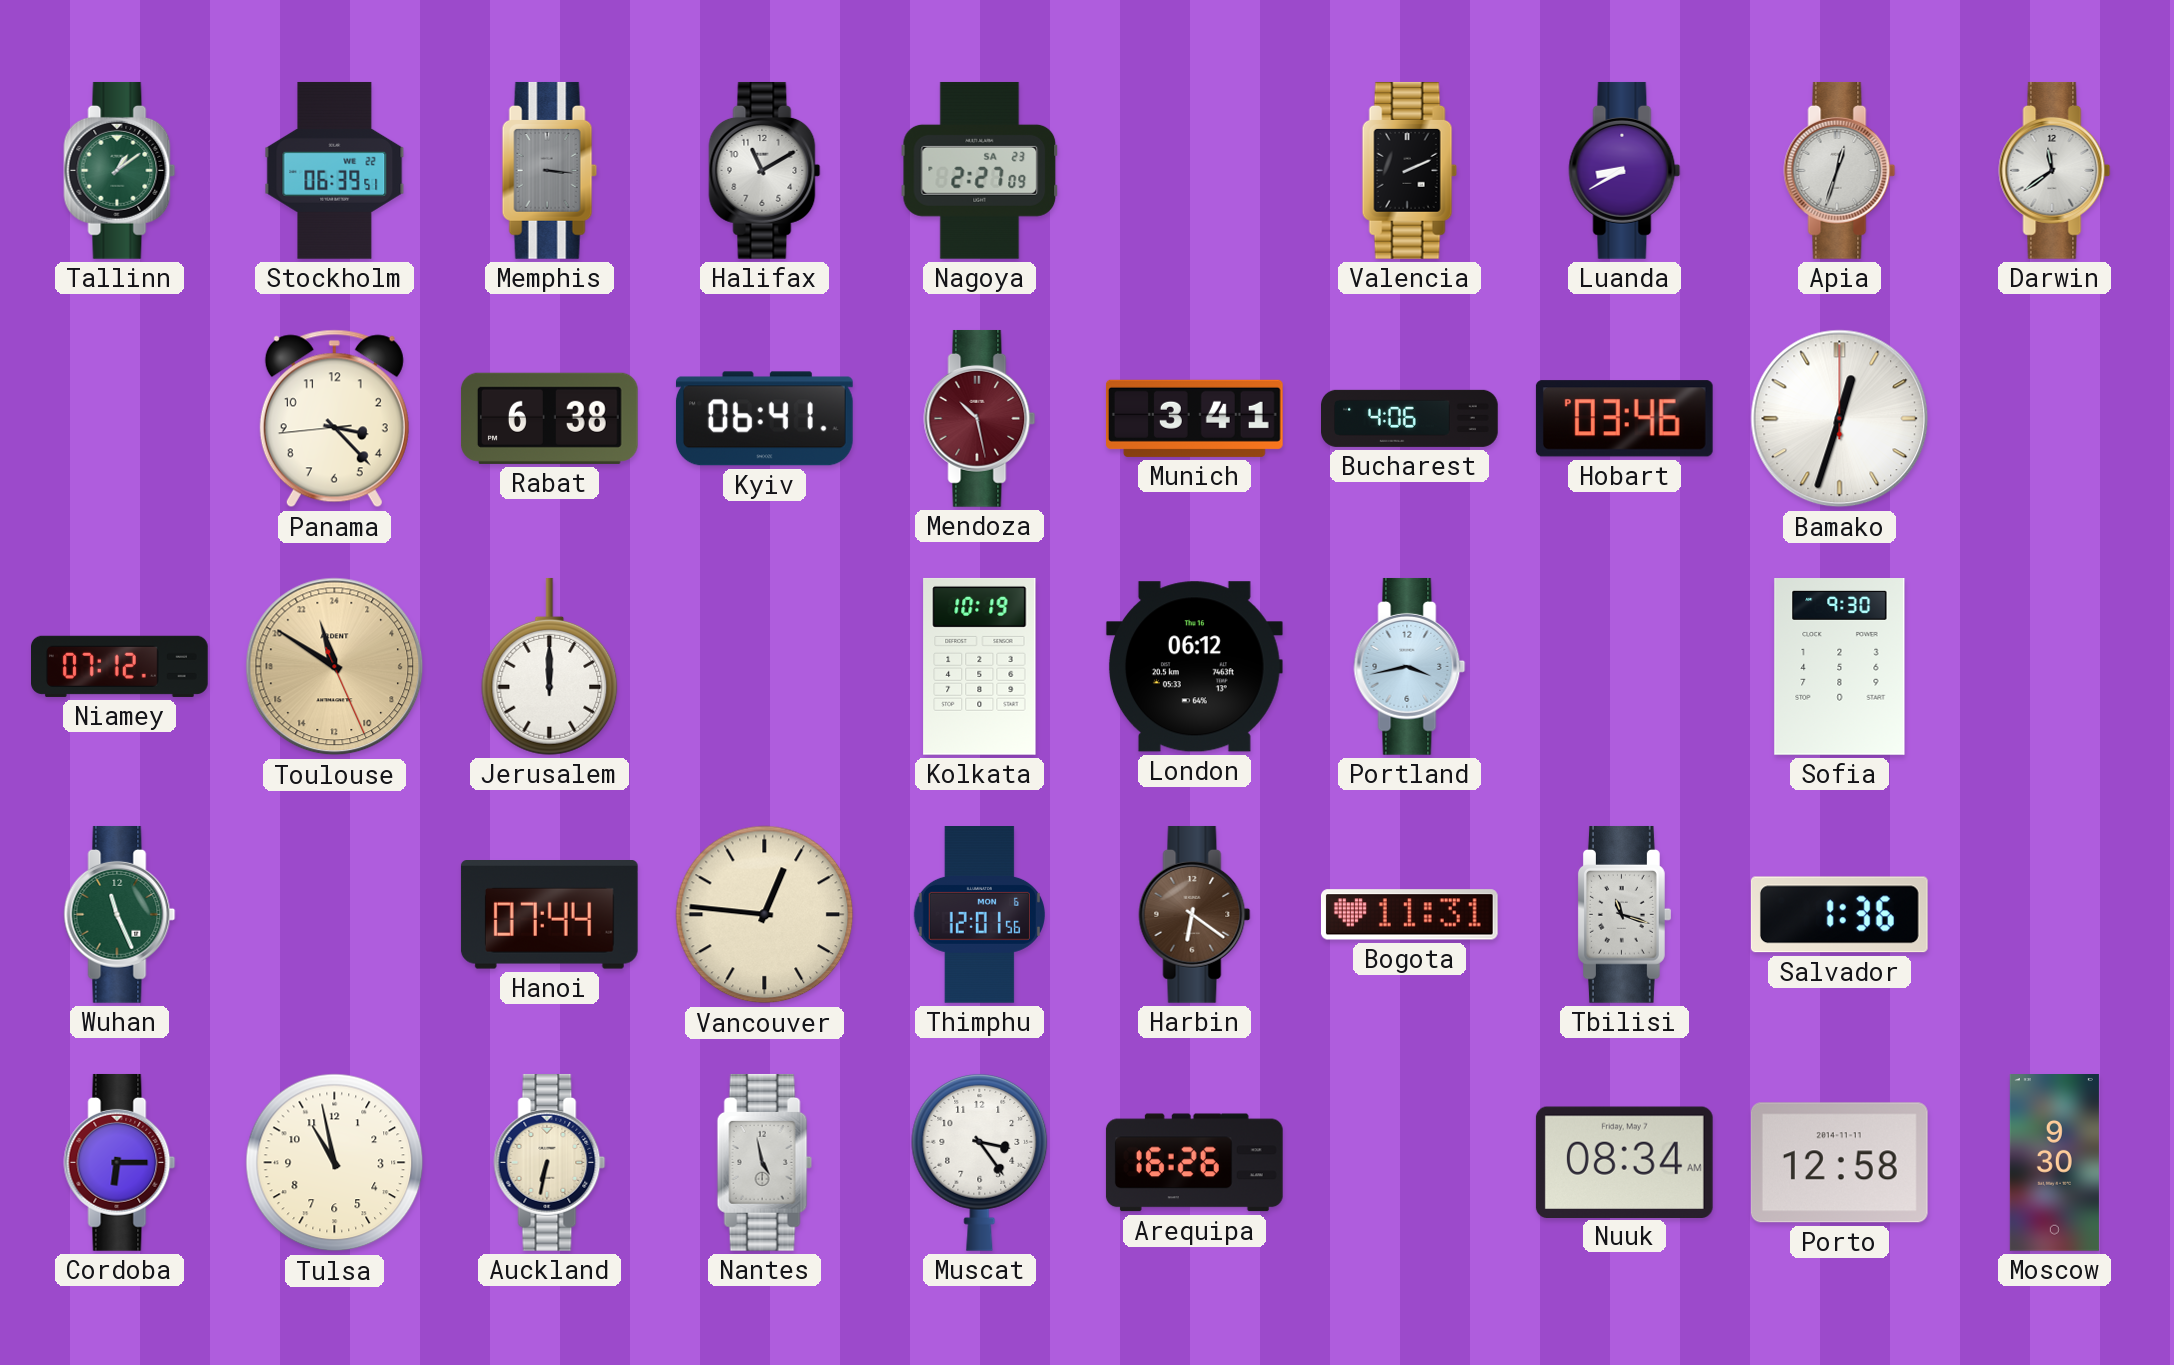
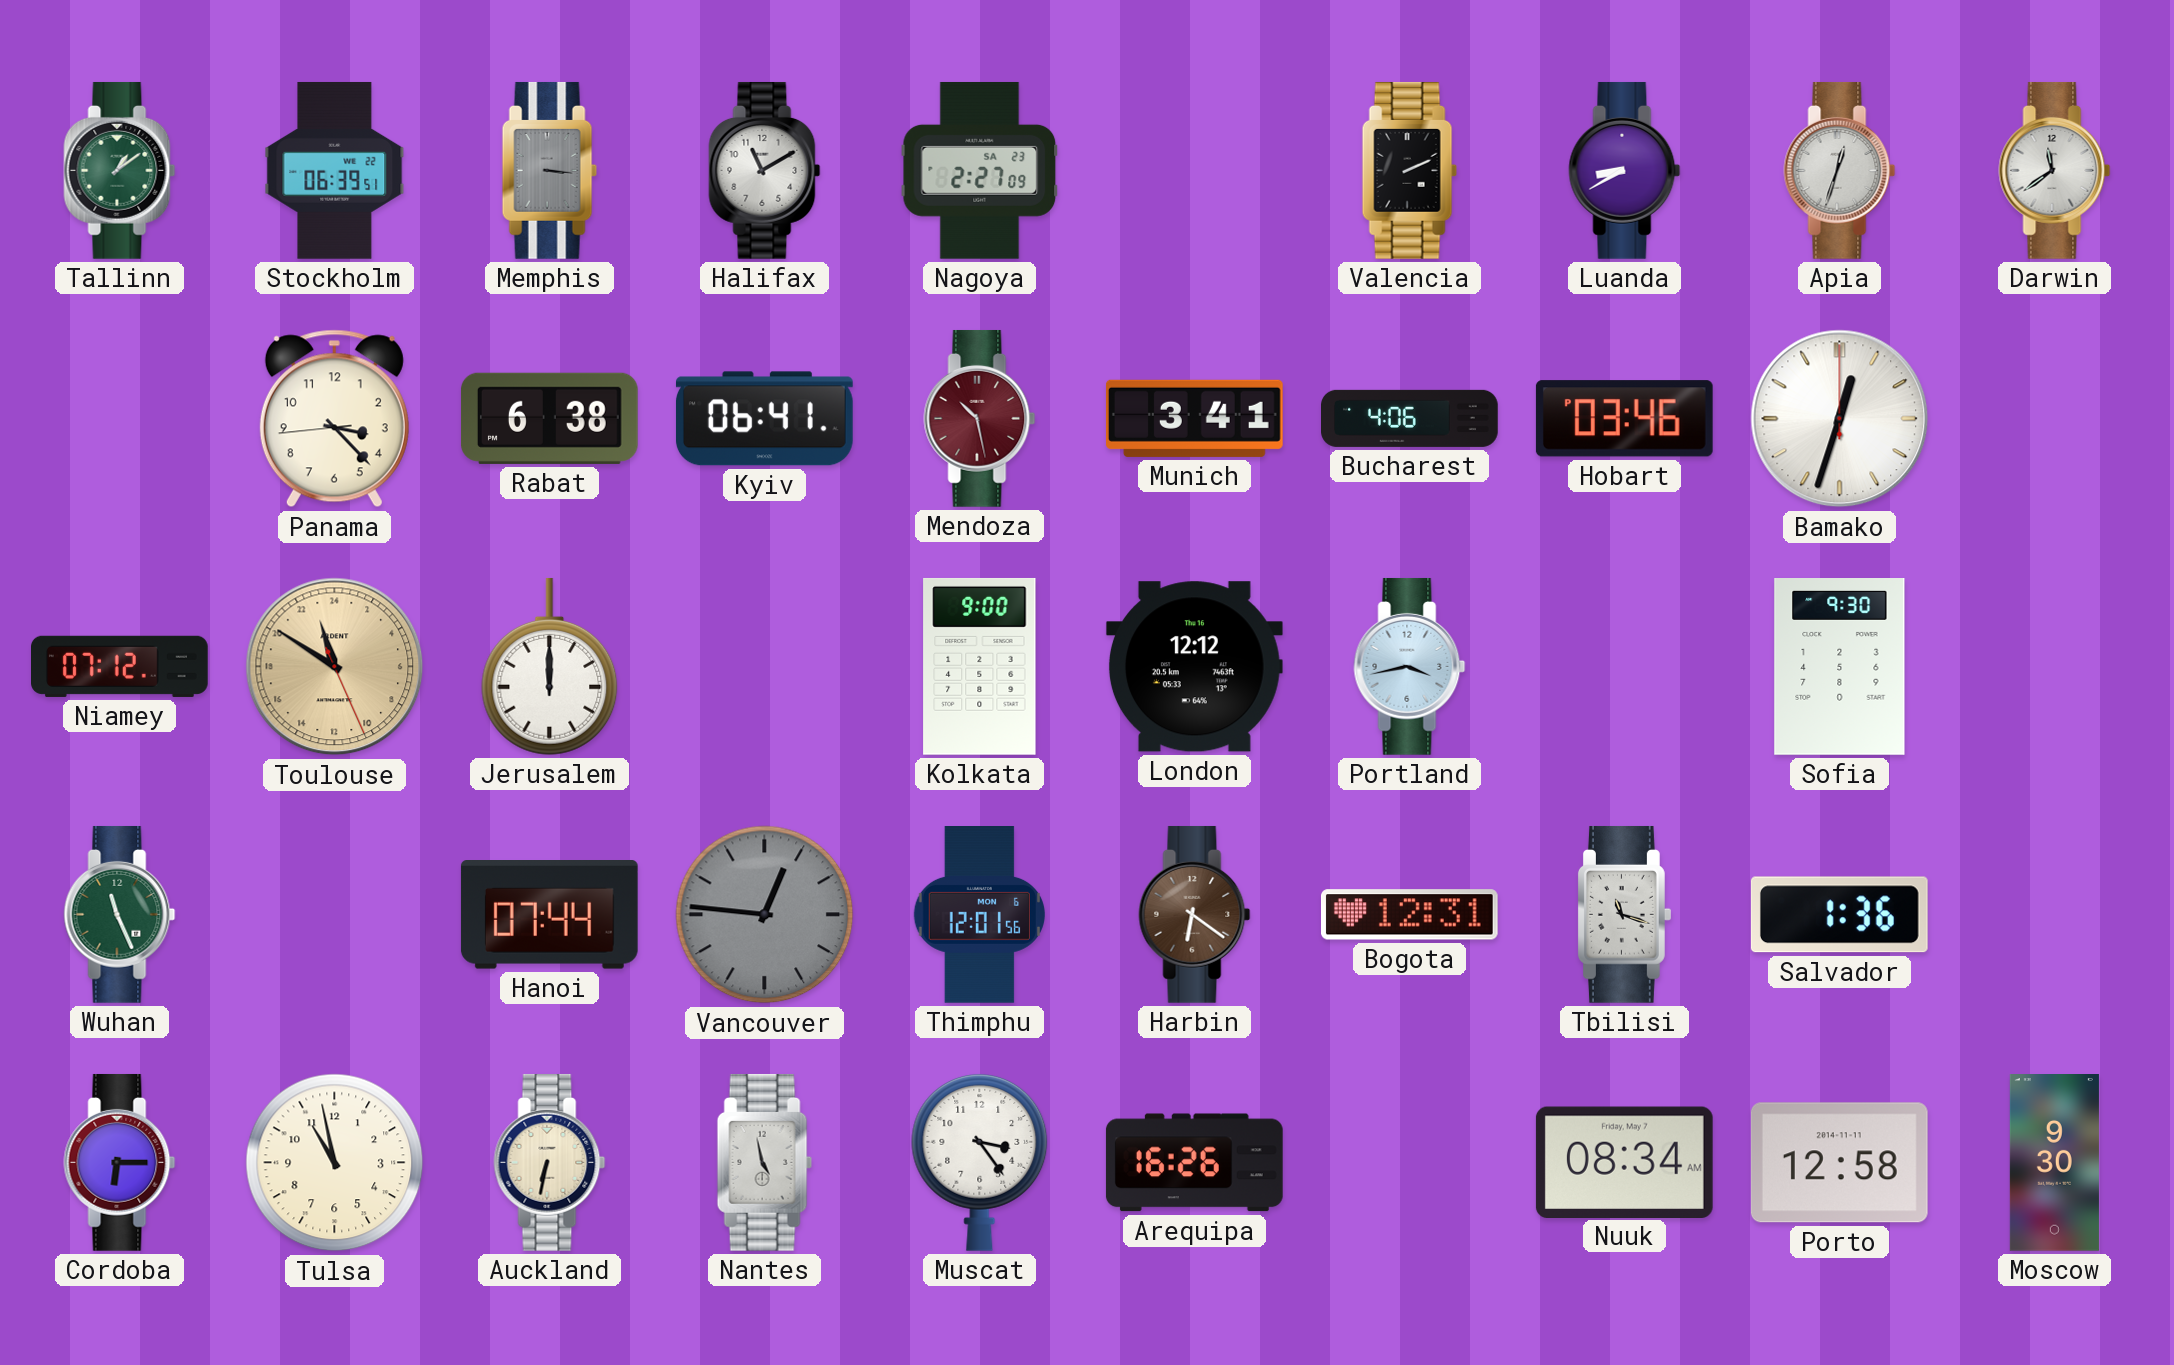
Kolkata: 10:19 -> 9:00 (980, 666)
London: 06:12 -> 12:12 (1194, 667)
Vancouver dial: cream -> grey (765, 915)
Bogota: 11:31 -> 12:31 (1409, 915)
